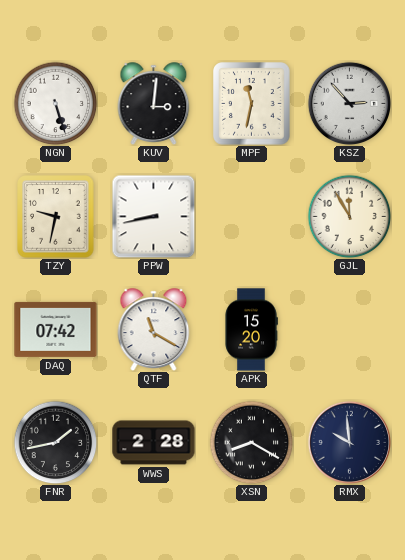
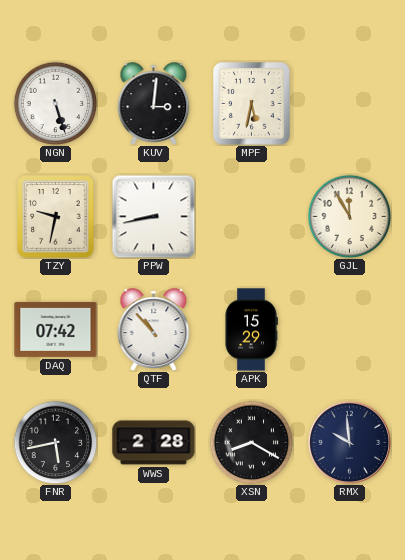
MPF: 11:32 -> 5:32 (252, 104)
KSZ: 2:53 -> none (349, 103)
QTF: 11:20 -> 10:53 (154, 329)
APK: 15:20 -> 15:29 (251, 330)
FNR: 1:43 -> 5:43 (55, 442)
